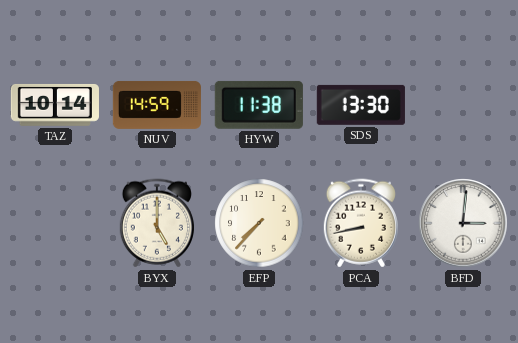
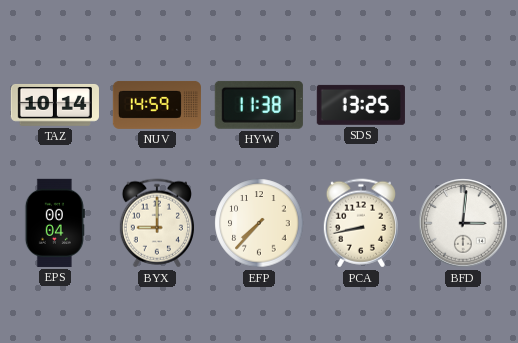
SDS: 13:30 -> 13:25 (361, 105)
EPS: none -> 00:04 (55, 223)
BYX: 5:00 -> 9:00 (157, 223)
